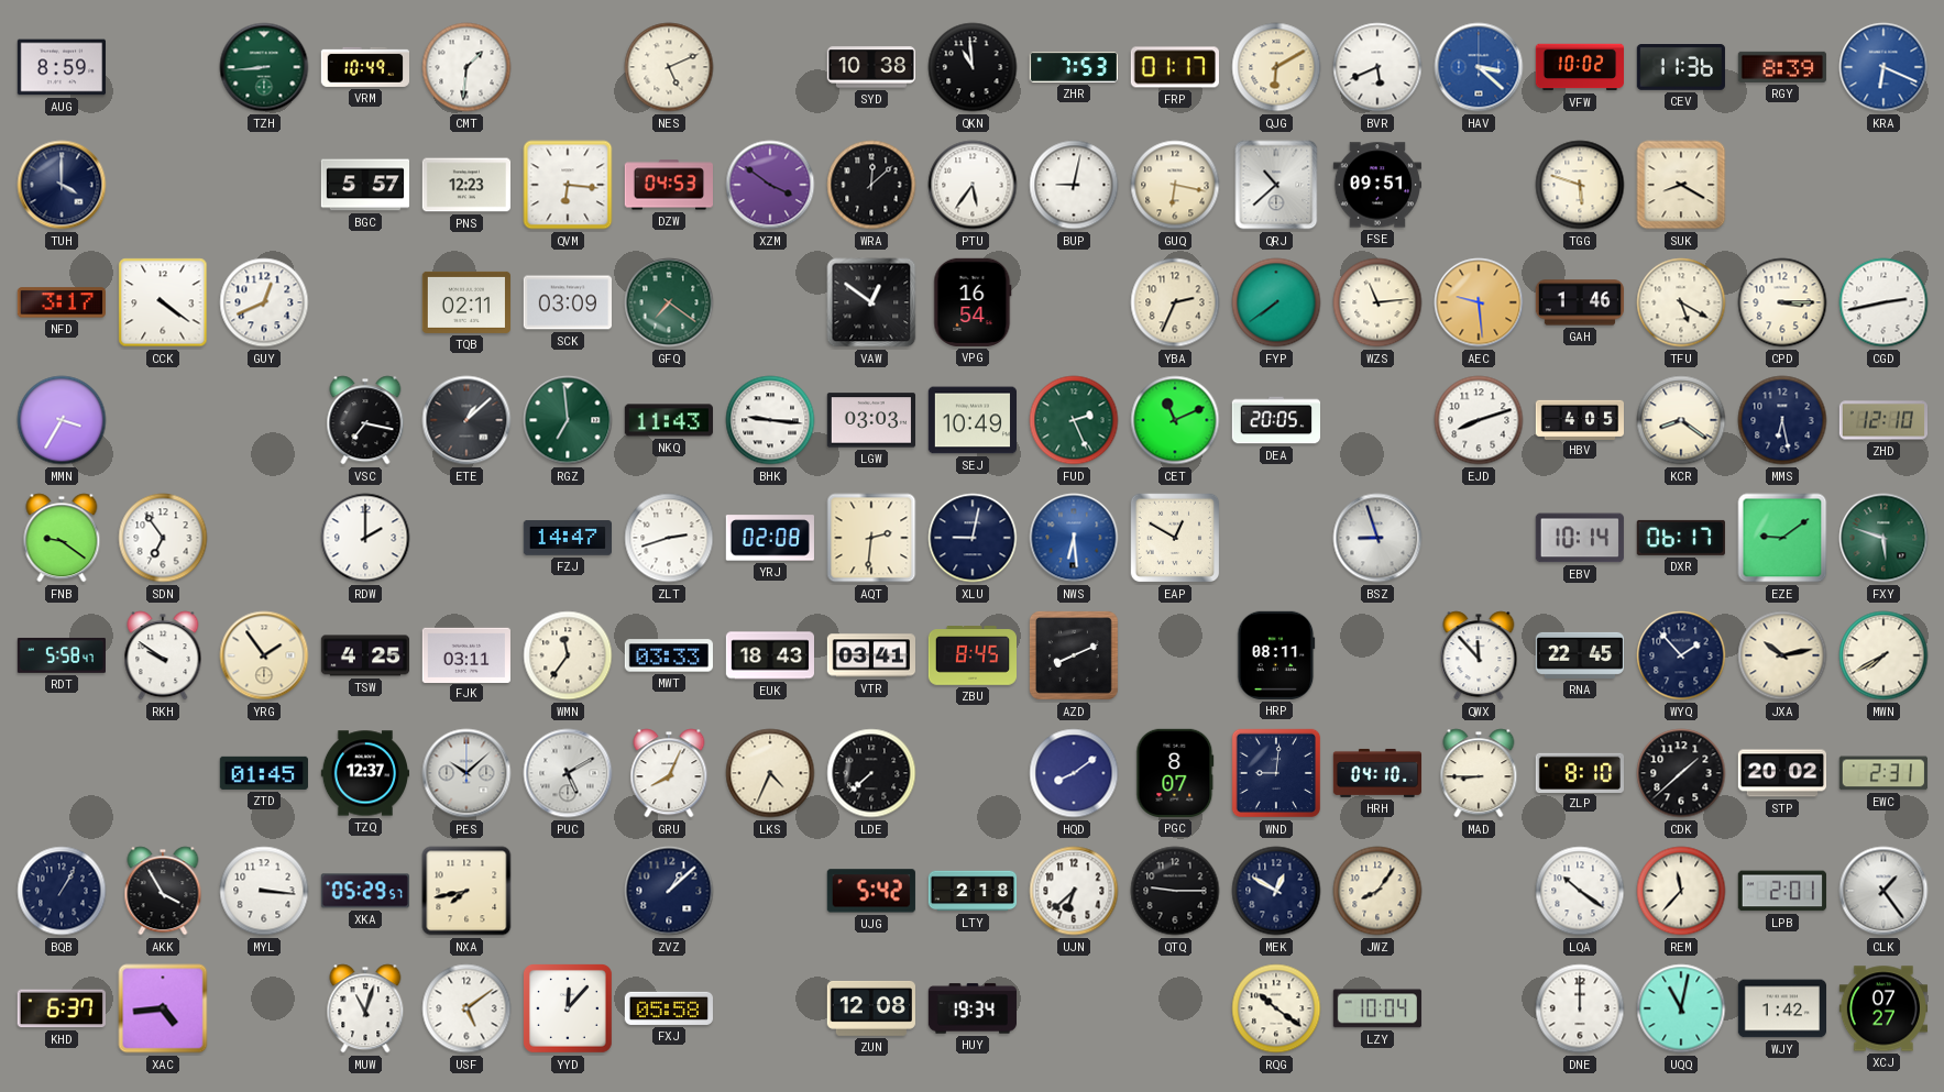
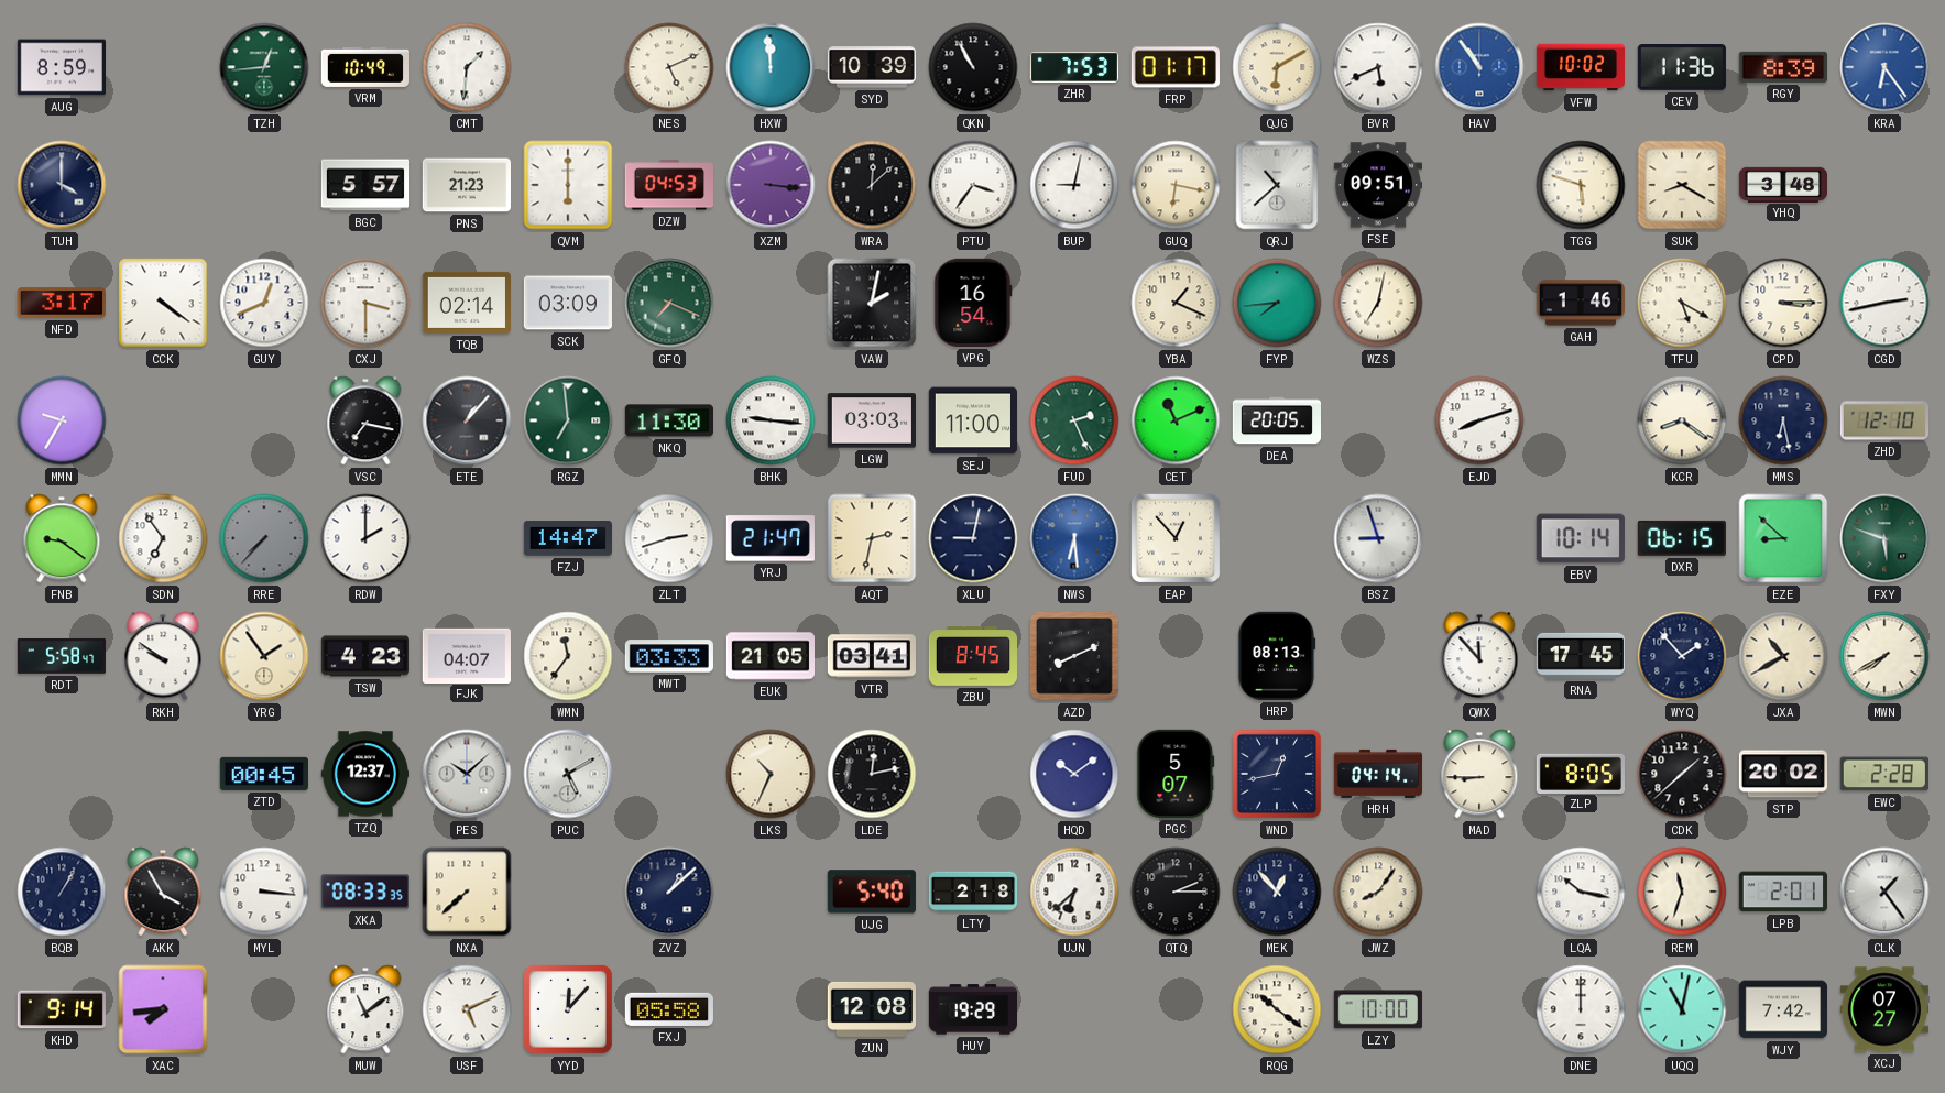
TZH: 8:44 -> 12:44 (264, 67)
HXW: none -> 11:59 (771, 67)
SYD: 10:38 -> 10:39 (871, 67)
QKN: 10:59 -> 10:55 (973, 67)
HAV: 3:22 -> 10:54 (1479, 67)
KRA: 6:19 -> 6:24 (1884, 67)
PNS: 12:23 -> 21:23 (466, 185)
QVM: 6:16 -> 6:00 (568, 185)
XZM: 3:51 -> 3:16 (771, 185)
PTU: 5:36 -> 3:36 (973, 185)
YHQ: none -> 3:48 (1782, 184)
CXJ: none -> 3:30 (365, 303)
TQB: 02:11 -> 02:14 (466, 303)
GFQ: 7:21 -> 7:19 (669, 303)
VAW: 12:51 -> 2:02 (872, 303)
YBA: 2:34 -> 1:19 (1176, 303)
FYP: 7:39 -> 7:44 (1277, 303)
WZS: 11:14 -> 7:02 (1378, 303)
AEC: 9:29 -> none (1479, 302)
MMN: 3:35 -> 9:35 (62, 420)
ETE: 1:08 -> 1:07 (467, 420)
NKQ: 11:43 -> 11:30 (668, 420)
SEJ: 10:49 -> 11:00 (972, 420)
HBV: 4:05 -> none (1579, 419)
RRE: none -> 7:37 (264, 538)
YRJ: 02:08 -> 21:47 (771, 538)
AQT: 2:31 -> 2:32 (872, 538)
EAP: 12:50 -> 12:53 (1176, 538)
DXR: 06:17 -> 06:15 (1682, 538)
EZE: 9:09 -> 8:52 (1783, 538)
TSW: 4:25 -> 4:23 (364, 656)
FJK: 03:11 -> 04:07 (466, 655)
EUK: 18:43 -> 21:05 (769, 656)
HRP: 08:11 -> 08:13 (1277, 656)
RNA: 22:45 -> 17:45 (1580, 656)
JXA: 10:13 -> 10:40 (1783, 656)
ZTD: 01:45 -> 00:45 (264, 774)
GRU: 8:04 -> none (669, 773)
LKS: 4:34 -> 10:34 (771, 774)
LDE: 7:38 -> 12:13 (872, 774)
HQD: 8:09 -> 10:09 (1074, 774)
PGC: 8:07 -> 5:07 (1176, 774)
WND: 9:01 -> 12:43 (1277, 774)
HRH: 04:10 -> 04:14 (1377, 774)
ZLP: 8:10 -> 8:05 (1580, 773)
EWC: 2:31 -> 2:28 (1884, 774)
XKA: 05:29 -> 08:33 (365, 892)
NXA: 7:43 -> 7:38 (467, 892)
UJG: 5:42 -> 5:40 (872, 892)
QTQ: 9:15 -> 2:15 (1176, 892)
MEK: 12:50 -> 12:53 (1277, 892)
LQA: 10:21 -> 10:17 (1581, 892)
REM: 11:37 -> 11:33 (1682, 892)
KHD: 6:37 -> 9:14 (62, 1009)
XAC: 4:44 -> 7:44 (163, 1009)
MUW: 11:03 -> 11:09 (365, 1009)
USF: 5:09 -> 5:11 (467, 1009)
HUY: 19:34 -> 19:29 (972, 1009)
LZY: 10:04 -> 10:00 (1378, 1009)
WJY: 1:42 -> 7:42 (1782, 1009)
